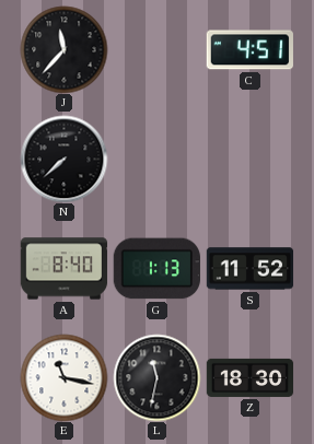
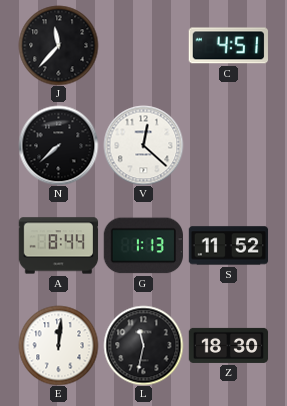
V: none -> 12:22 (143, 145)
A: 8:40 -> 8:44 (58, 246)
E: 11:17 -> 12:01 (58, 345)
